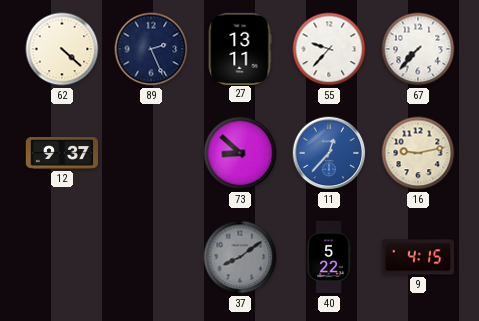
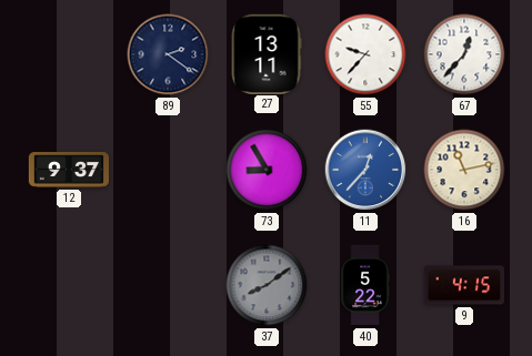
62: 4:22 -> none (62, 49)
89: 2:26 -> 2:21 (168, 54)
67: 7:37 -> 12:37 (464, 54)
73: 8:52 -> 8:55 (267, 170)
16: 9:13 -> 11:13 (464, 170)
